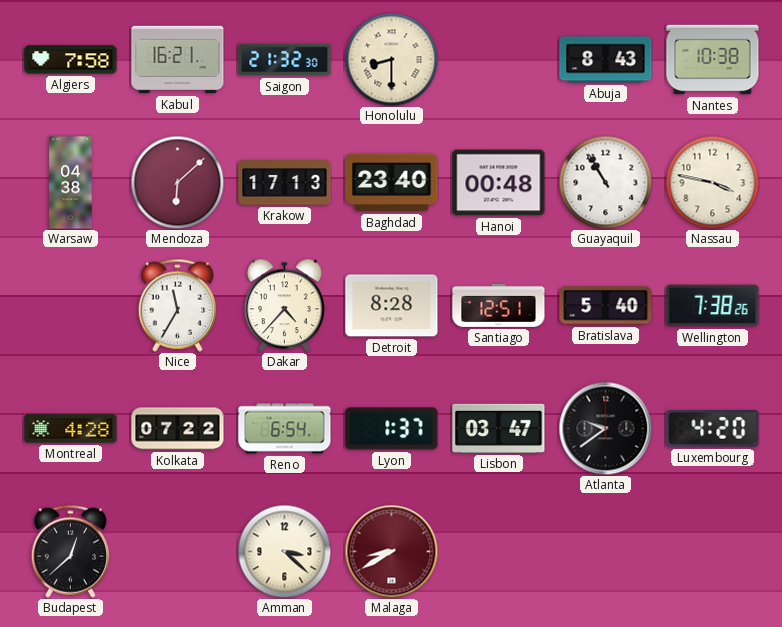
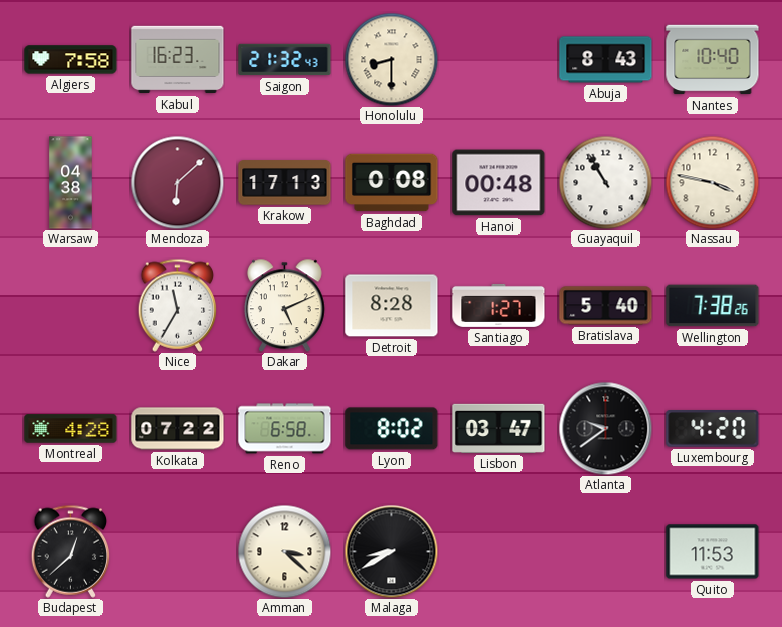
Kabul: 16:21 -> 16:23 (178, 60)
Saigon: 21:32:30 -> 21:32:43 (285, 60)
Nantes: 10:38 -> 10:40 (713, 60)
Baghdad: 23:40 -> 0:08 (392, 183)
Dakar: 4:37 -> 5:11 (284, 305)
Santiago: 12:51 -> 1:27 (499, 305)
Reno: 6:54 -> 6:58 (285, 429)
Lyon: 1:37 -> 8:02 (392, 429)
Malaga dial: burgundy -> black (391, 551)
Quito: none -> 11:53 (713, 552)
